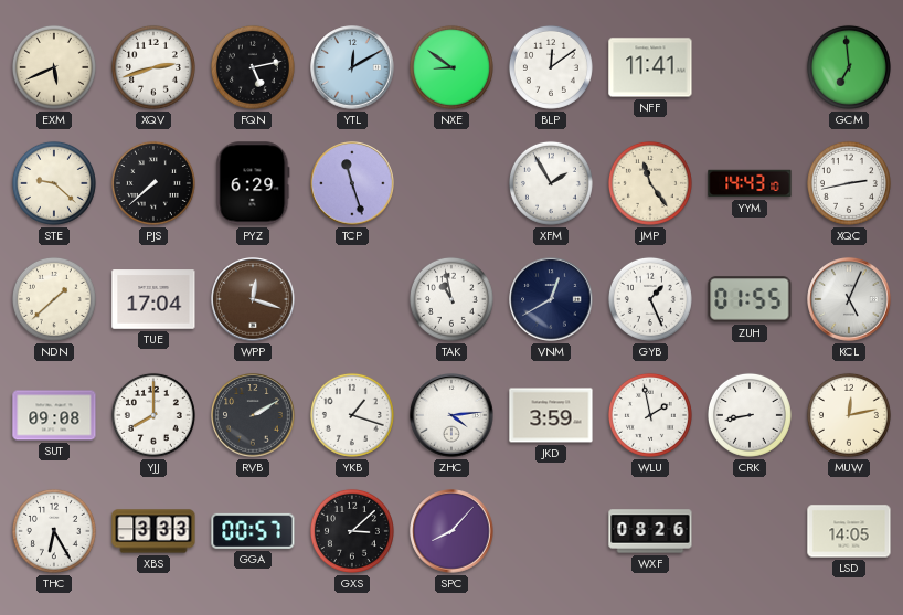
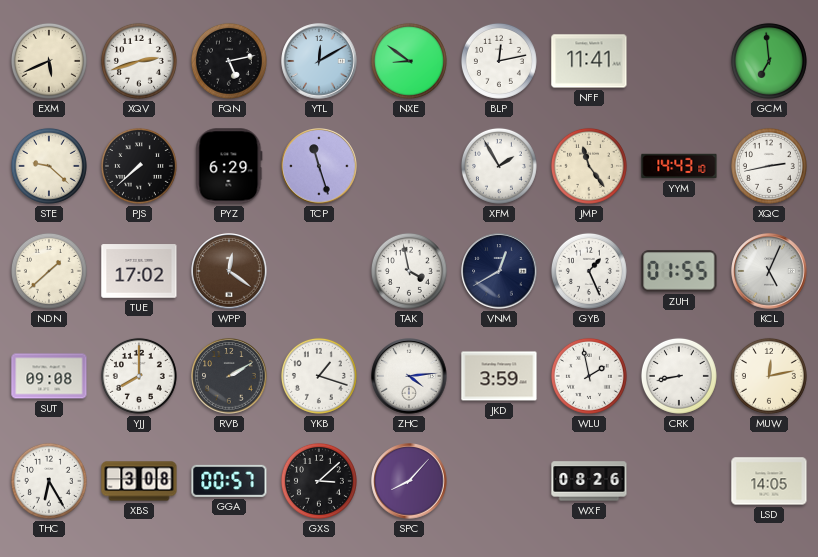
BLP: 12:09 -> 12:13 (499, 61)
TUE: 17:04 -> 17:02 (139, 271)
WPP: 12:18 -> 12:21 (229, 271)
TAK: 10:58 -> 3:58 (409, 271)
XBS: 3:33 -> 3:08 (139, 481)
